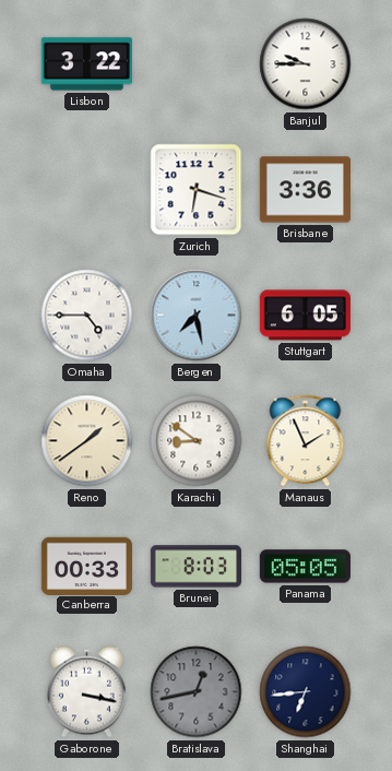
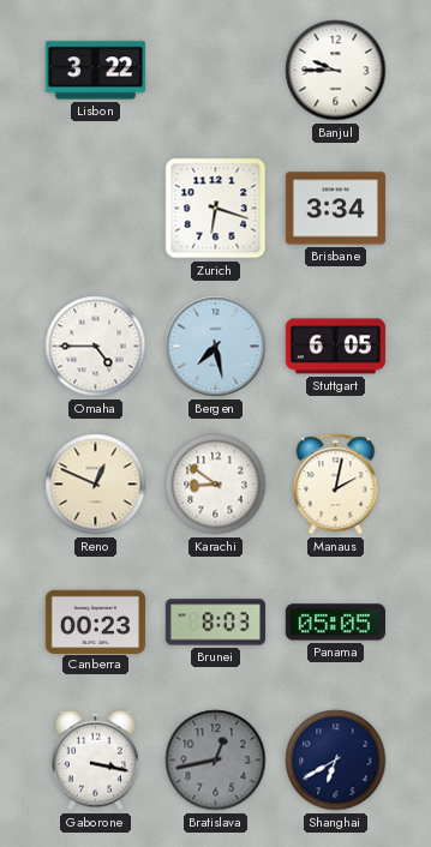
Brisbane: 3:36 -> 3:34 (335, 209)
Reno: 1:39 -> 12:49 (96, 485)
Manaus: 1:56 -> 2:02 (336, 485)
Canberra: 00:33 -> 00:23 (95, 621)
Shanghai: 6:44 -> 6:40 (336, 761)
